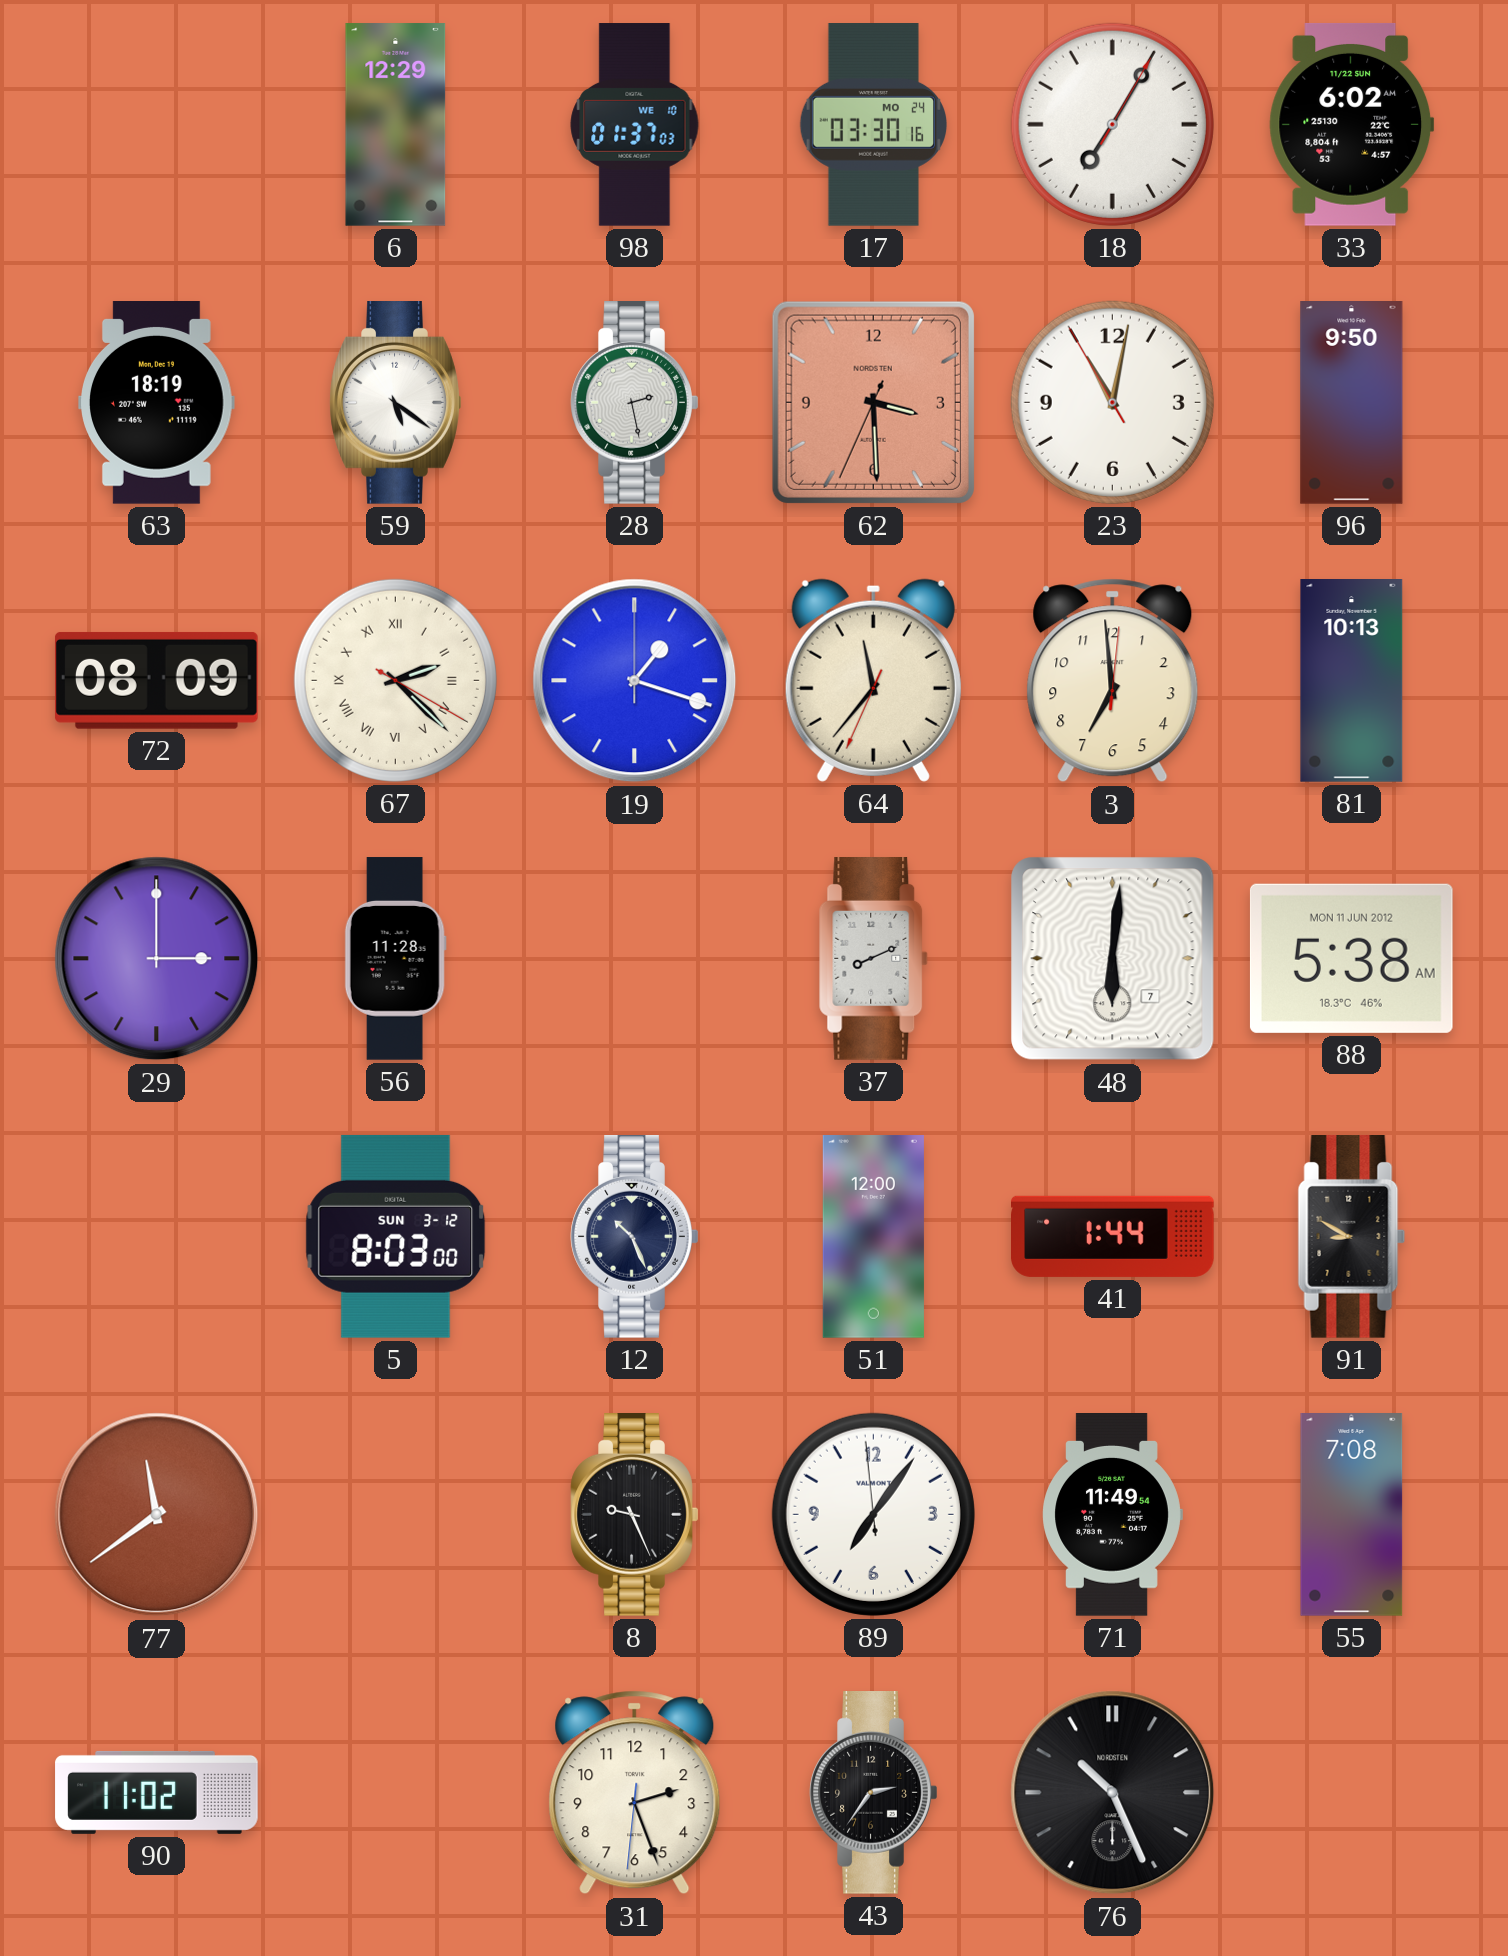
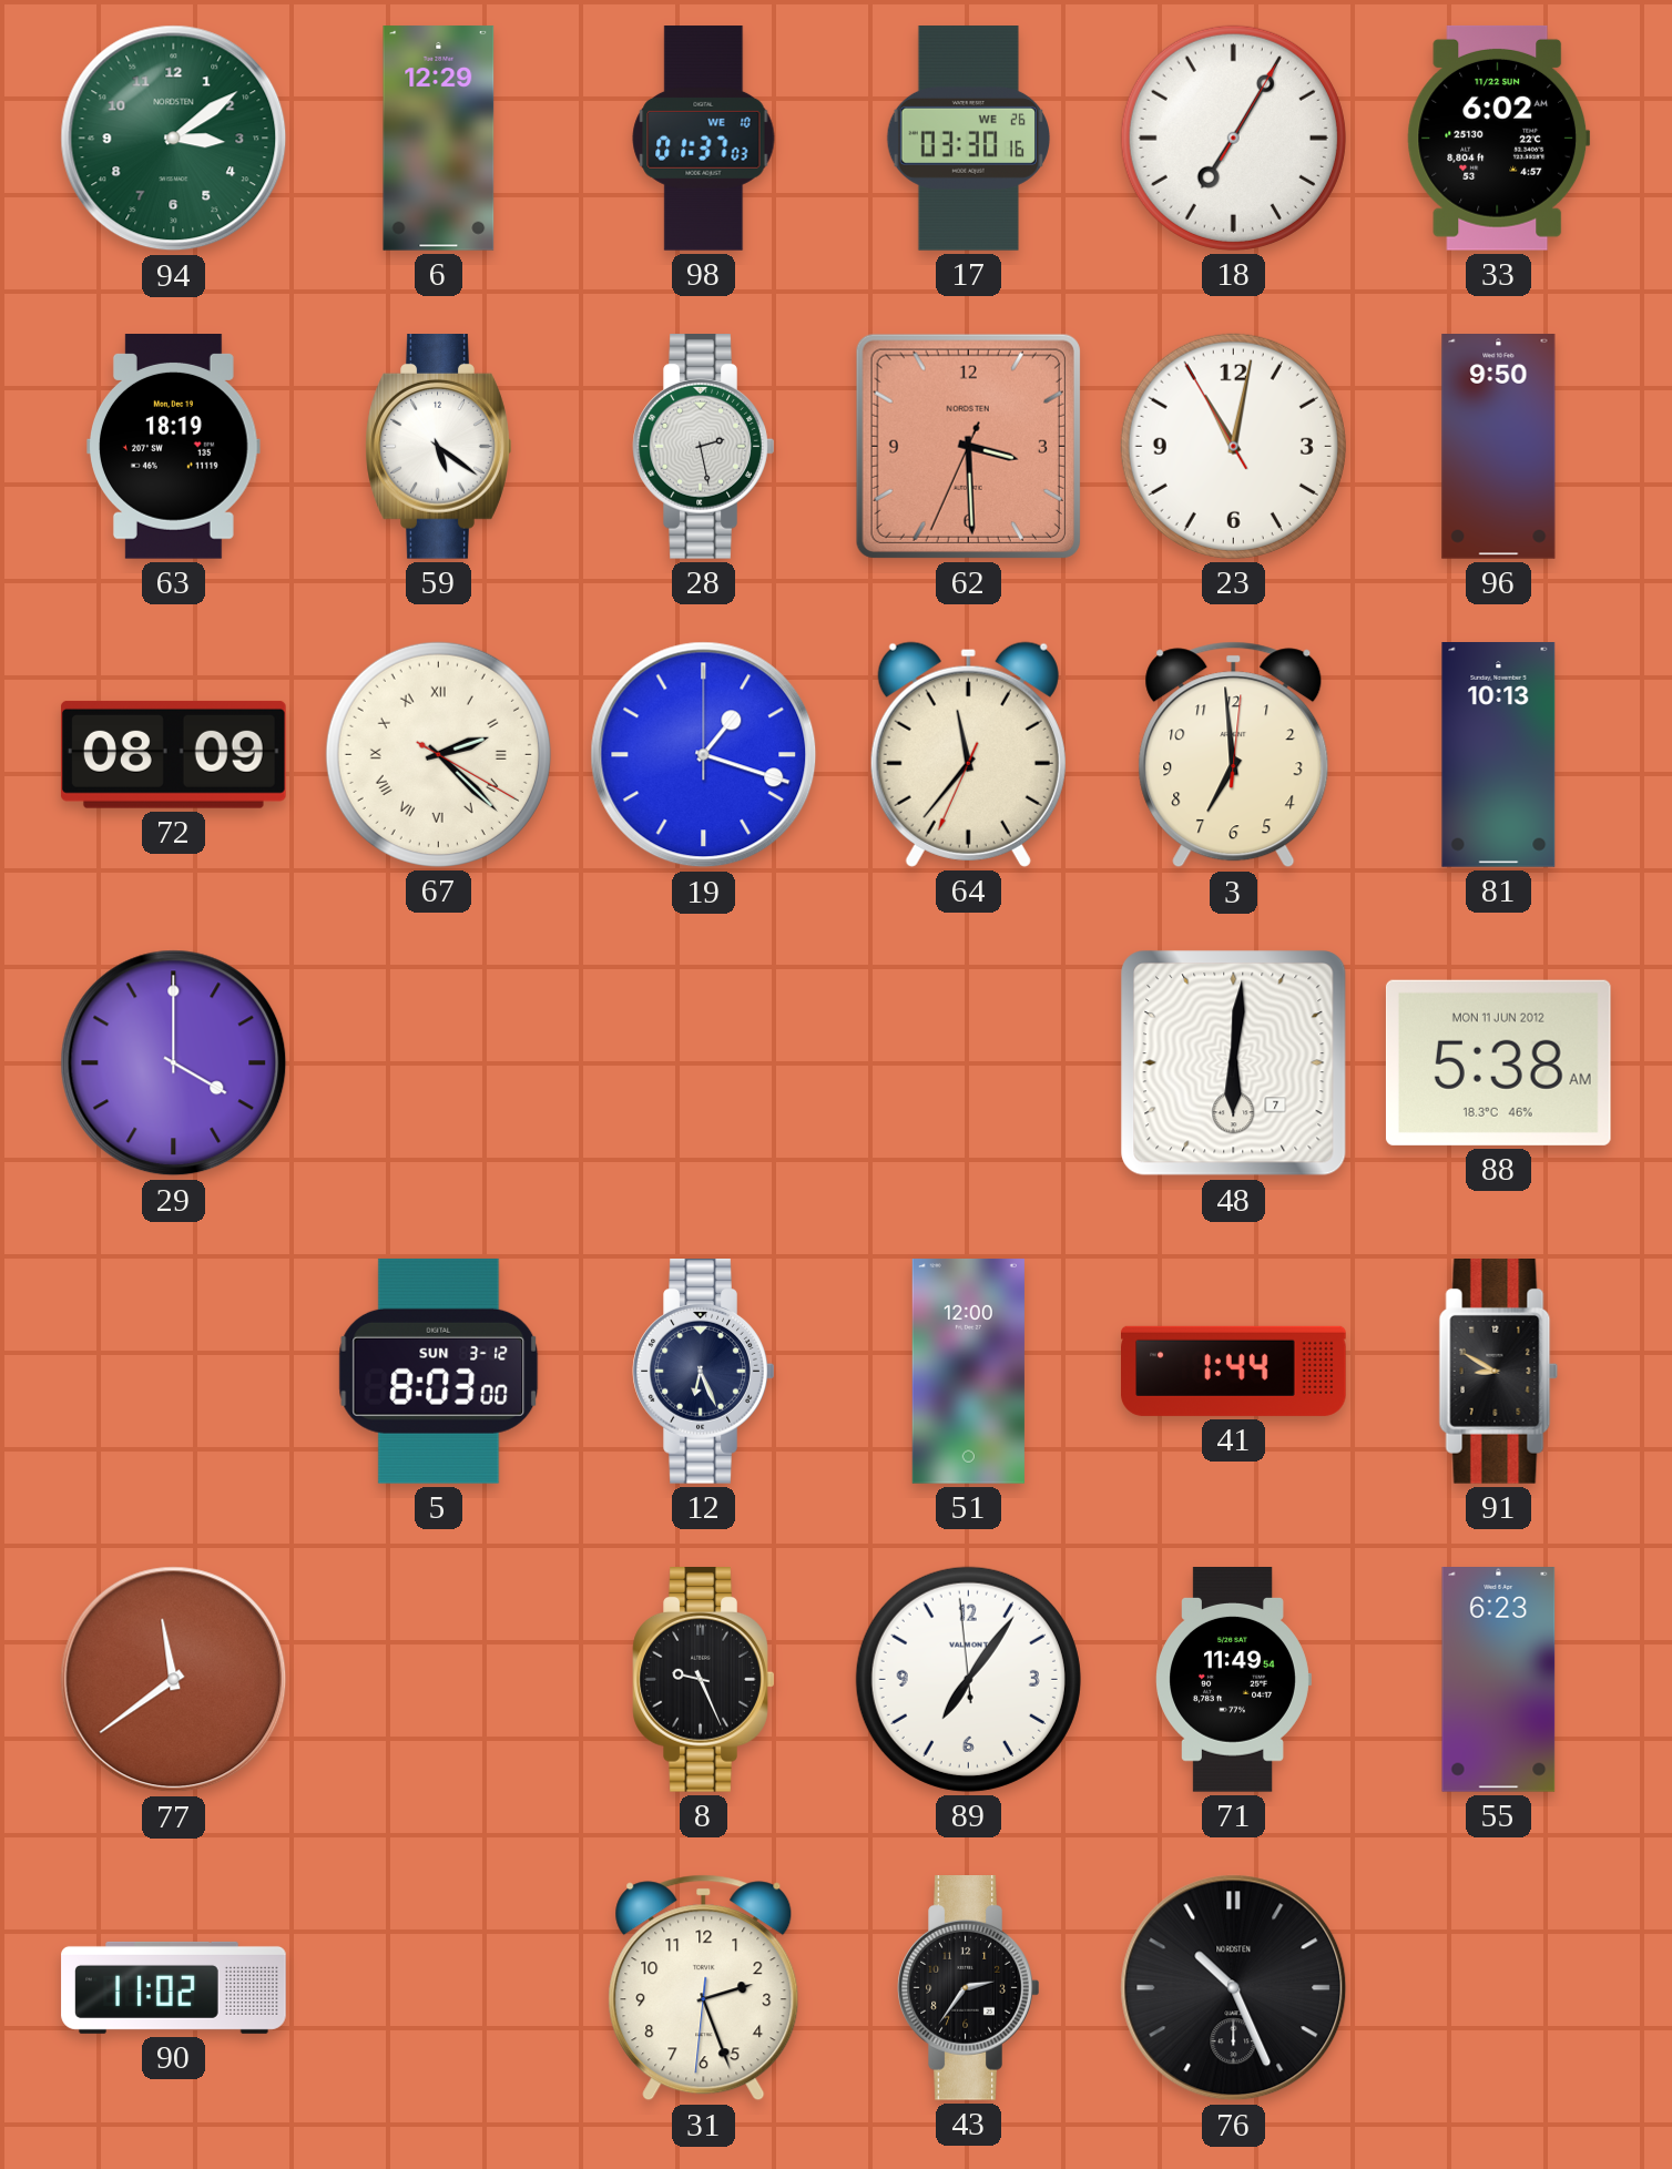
94: none -> 3:09 (174, 139)
17 date: MO 24 -> WE 26 (968, 139)
29: 3:00 -> 4:00 (174, 1063)
56: 11:28 -> none (395, 959)
37: 8:11 -> none (874, 959)
12: 10:26 -> 6:26 (704, 1372)
55: 7:08 -> 6:23 (1499, 1680)
